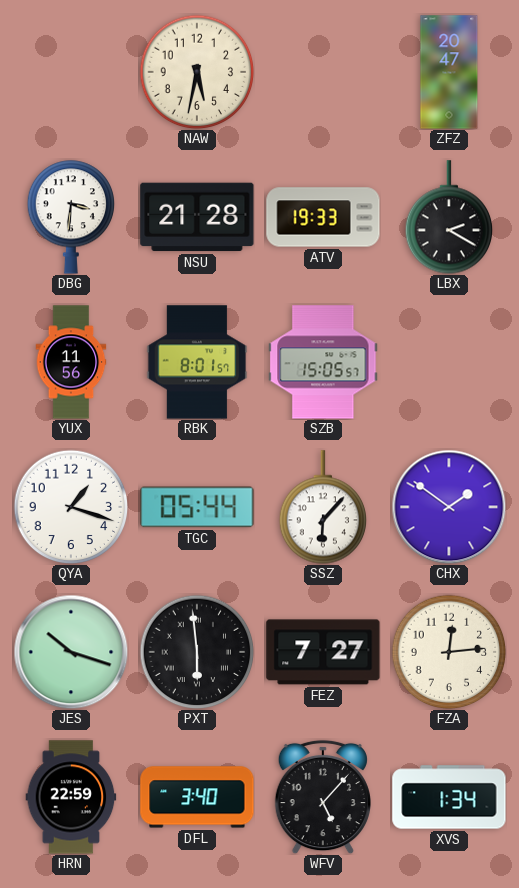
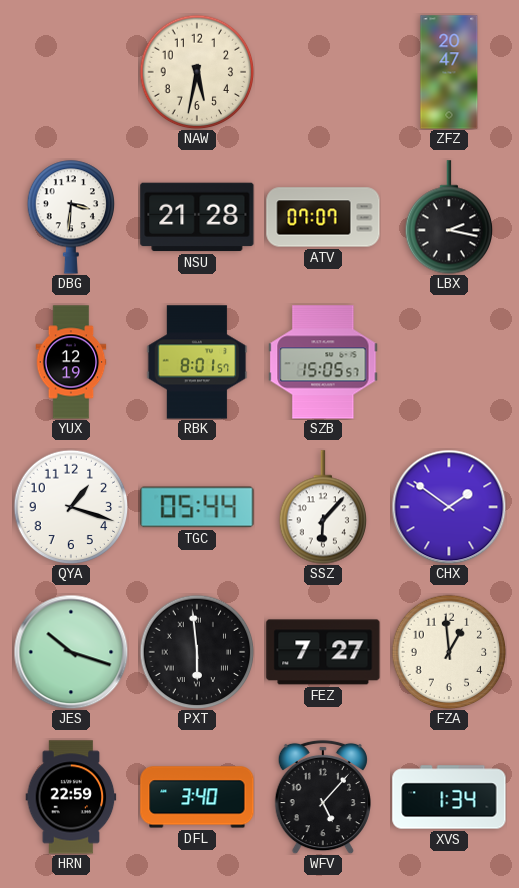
ATV: 19:33 -> 07:07 (323, 217)
LBX: 2:20 -> 2:17 (448, 217)
YUX: 11:56 -> 12:19 (71, 362)
FZA: 12:14 -> 12:59 (449, 652)
